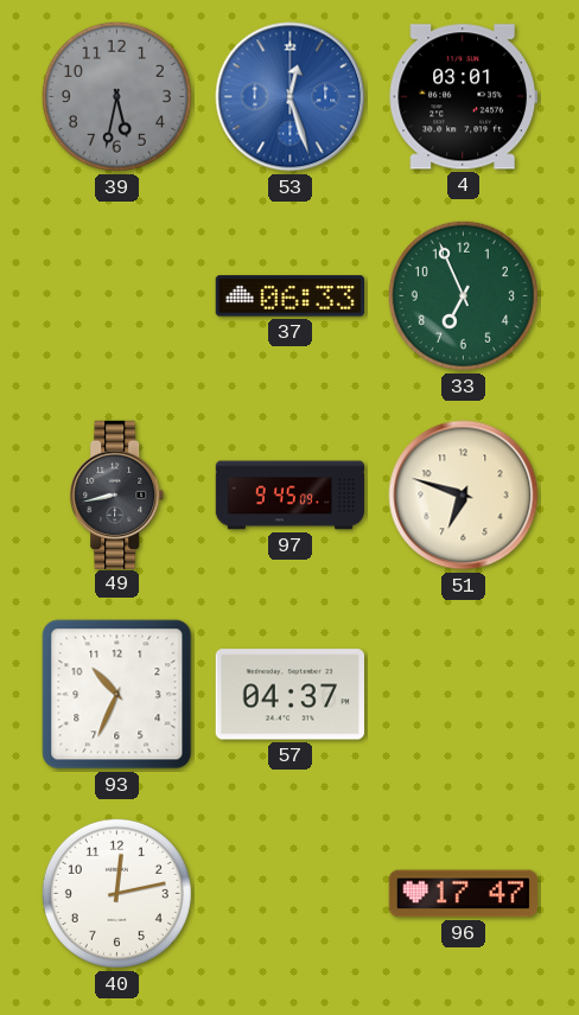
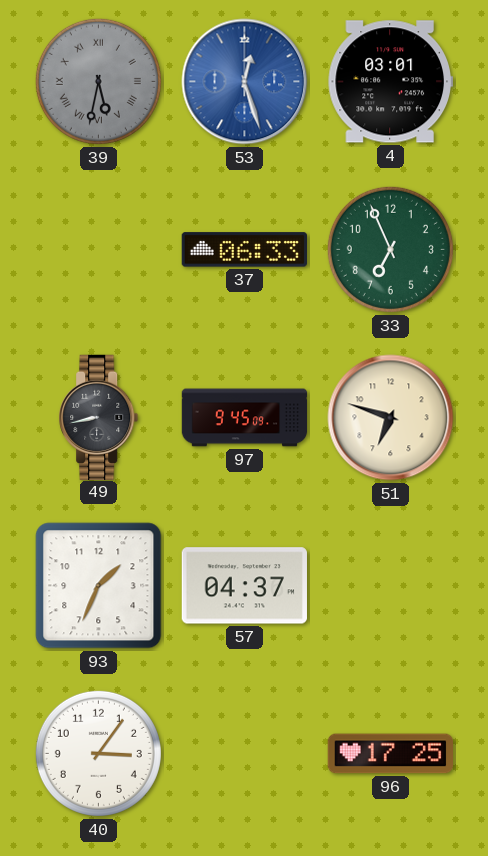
39 numerals: Arabic -> Roman (98, 81)
93: 10:34 -> 1:34 (99, 586)
40: 12:13 -> 3:06 (98, 753)
96: 17:47 -> 17:25 (390, 754)
